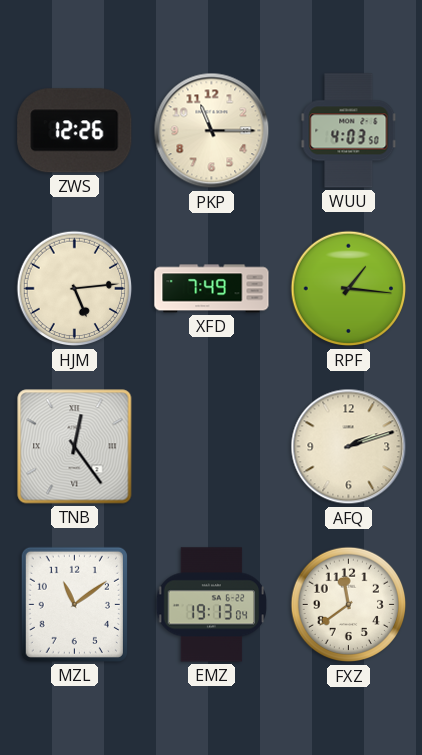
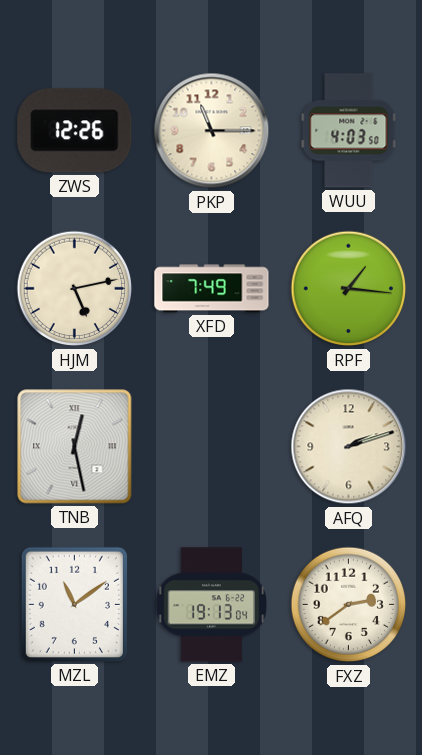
HJM: 5:14 -> 5:13 (75, 289)
TNB: 12:24 -> 12:28 (75, 447)
FXZ: 11:39 -> 2:39 (349, 605)
